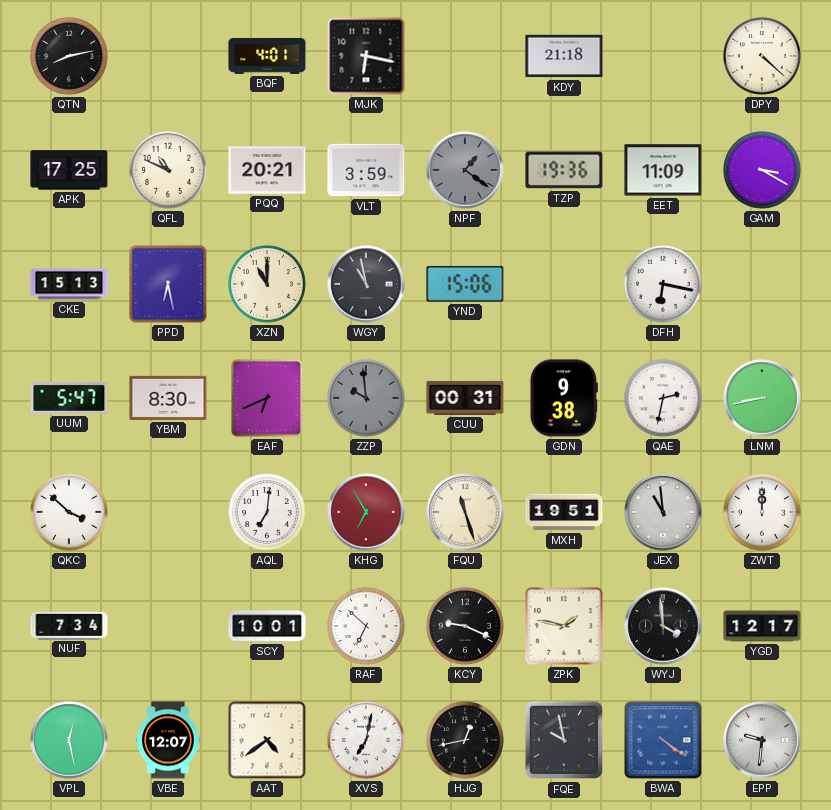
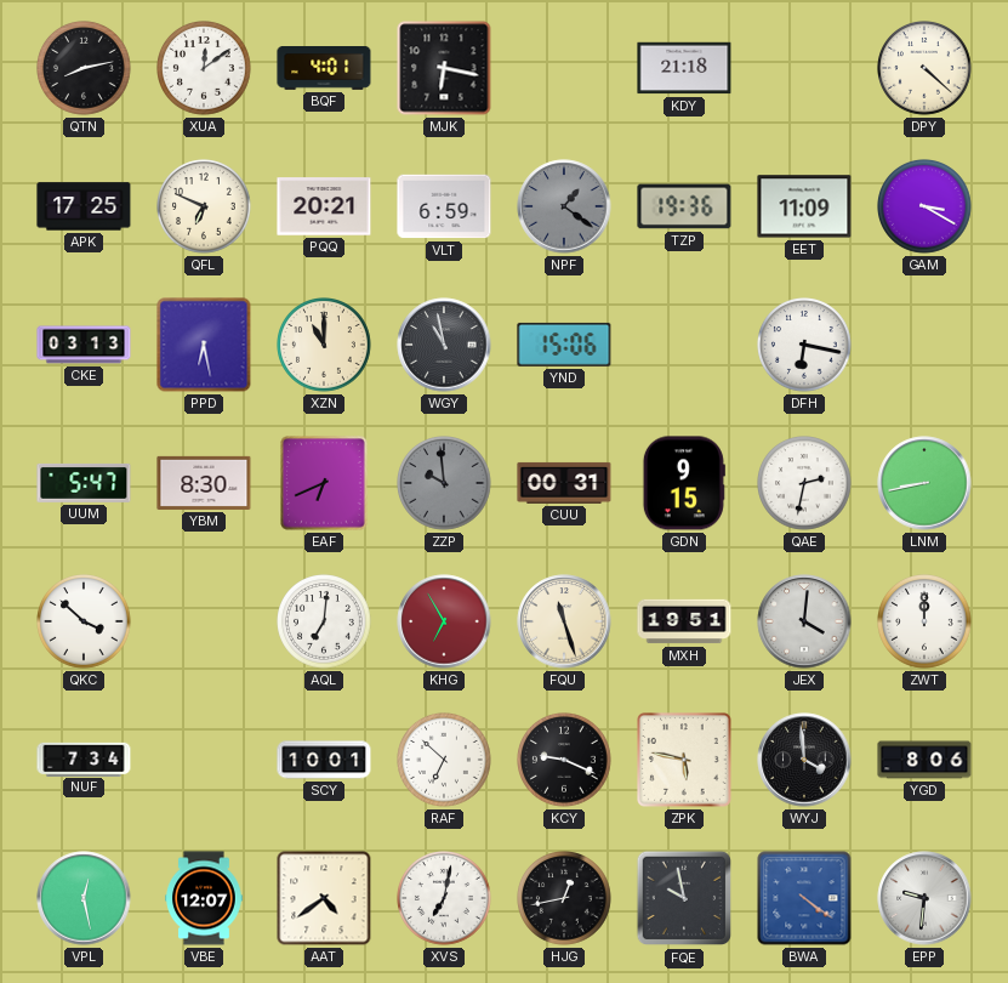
XUA: none -> 12:09 (204, 69)
QFL: 10:49 -> 6:49 (204, 208)
VLT: 3:59 -> 6:59 (444, 206)
CKE: 15:13 -> 03:13 (84, 345)
GDN: 9:38 -> 9:15 (684, 483)
JEX: 10:59 -> 4:01 (804, 621)
ZPK: 1:47 -> 5:47 (685, 761)
YGD: 12:17 -> 8:06 (924, 760)
